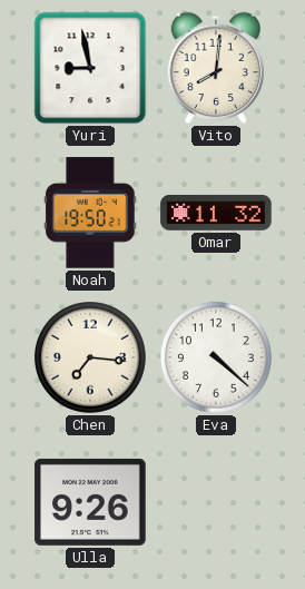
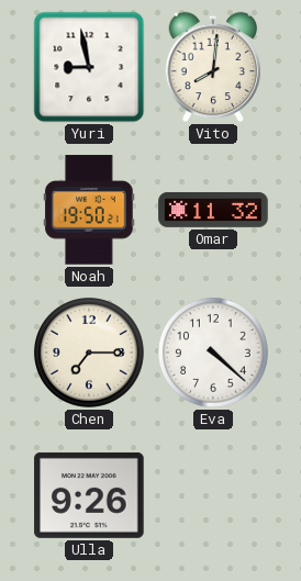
Chen: 7:16 -> 7:15 (89, 353)
